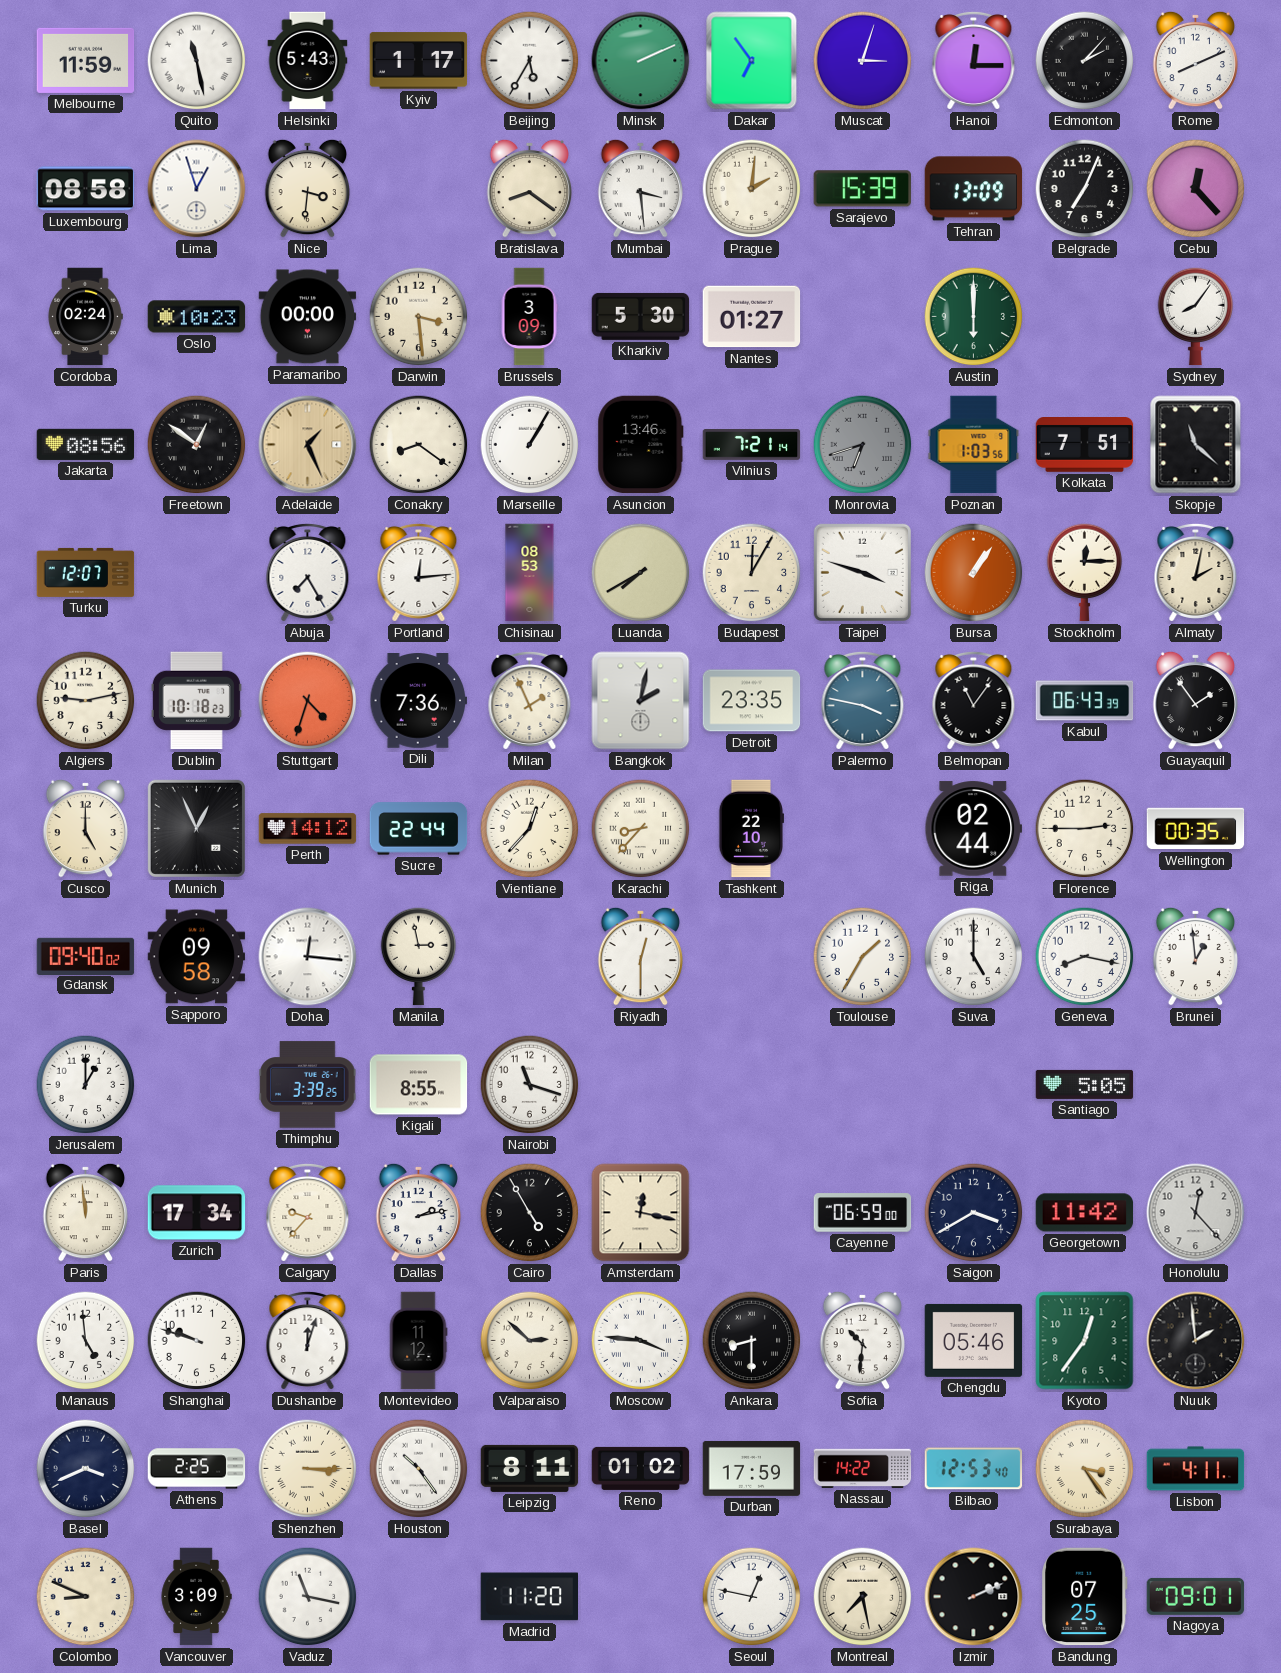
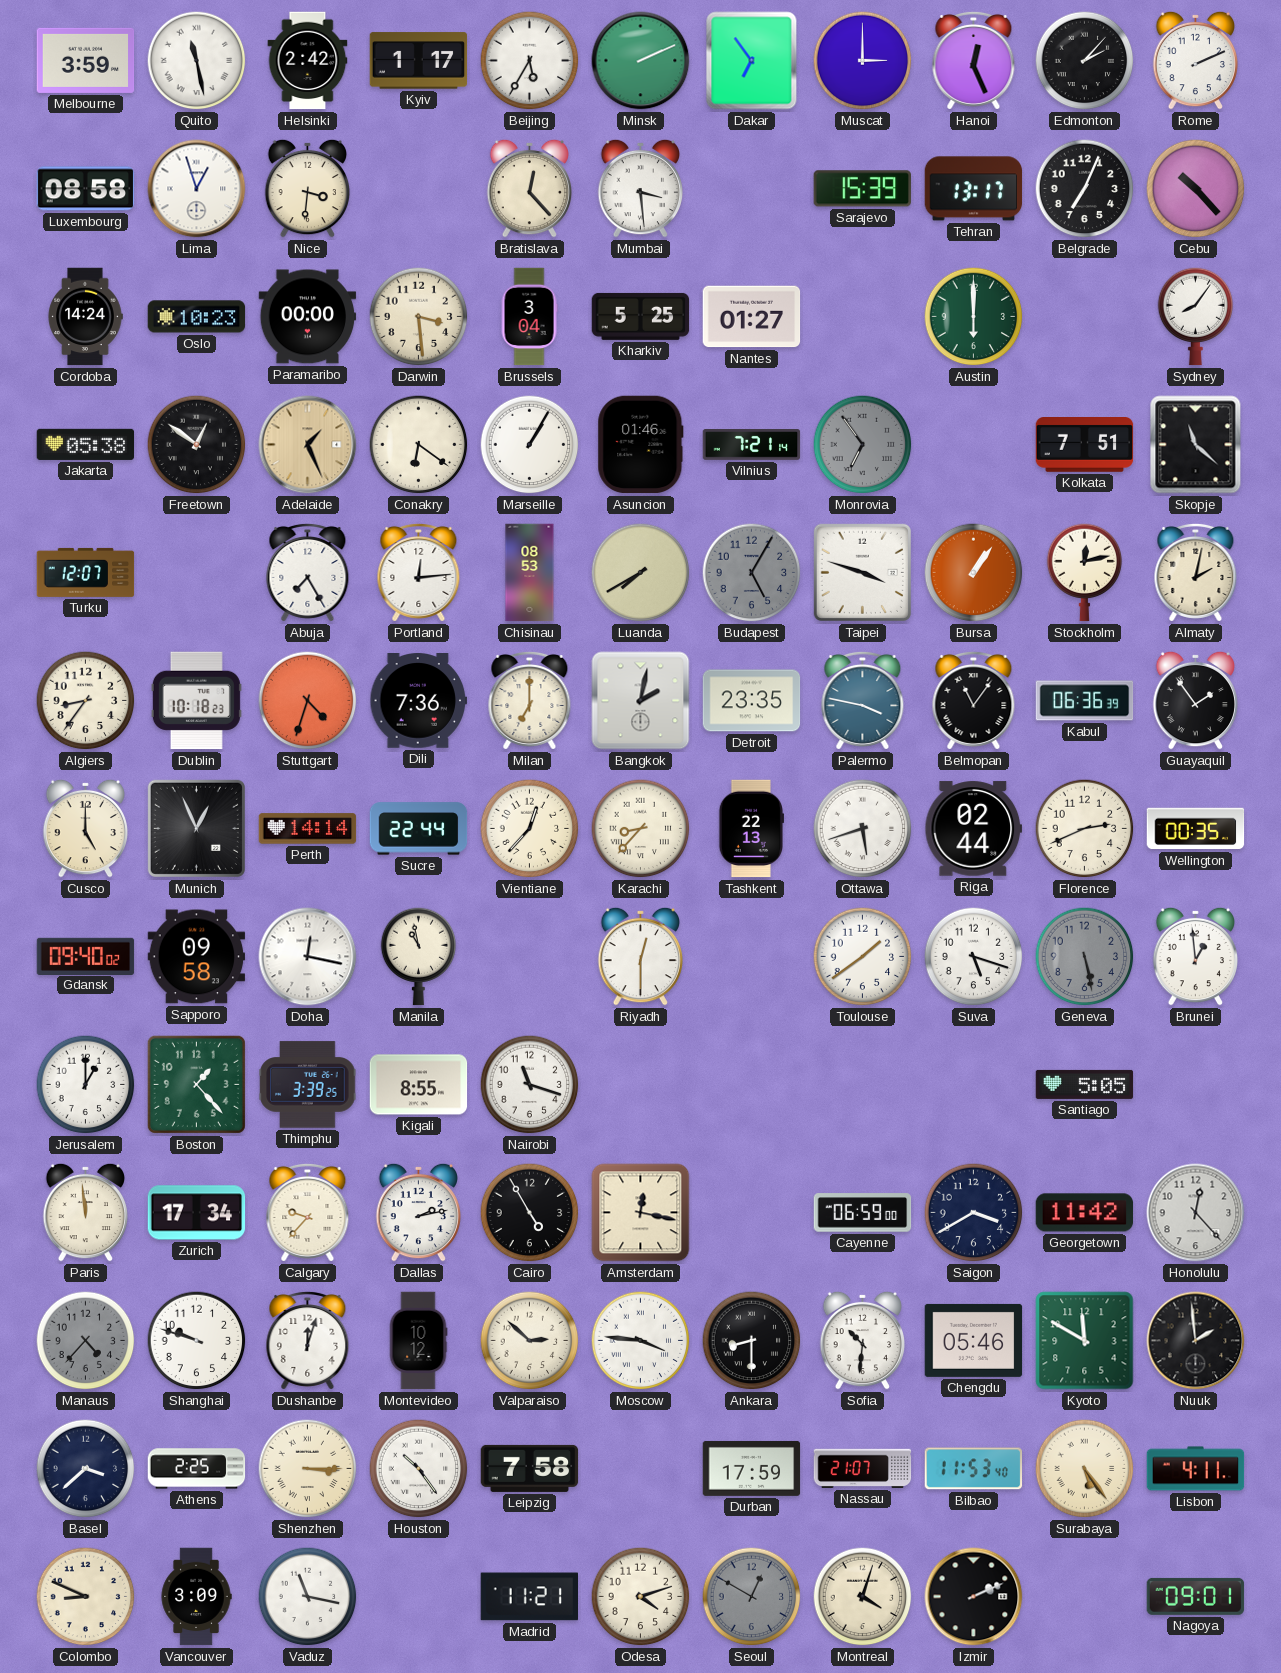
Melbourne: 11:59 -> 3:59 (86, 60)
Helsinki: 5:43 -> 2:42 (308, 61)
Muscat: 3:03 -> 3:00 (863, 61)
Hanoi: 12:15 -> 12:26 (974, 60)
Rome: 8:11 -> 2:11 (1196, 60)
Bratislava: 8:21 -> 12:23 (530, 188)
Prague: 2:01 -> none (752, 189)
Tehran: 13:09 -> 13:17 (974, 189)
Cebu: 12:23 -> 10:23 (1196, 189)
Cordoba: 02:24 -> 14:24 (85, 317)
Brussels: 3:09 -> 3:04 (529, 317)
Kharkiv: 5:30 -> 5:25 (641, 316)
Jakarta: 08:56 -> 05:38 (86, 444)
Conakry: 8:21 -> 6:21 (419, 445)
Asuncion: 13:46 -> 01:46 (641, 445)
Monrovia: 6:42 -> 6:54 (863, 445)
Poznan: 1:03 -> none (974, 445)
Budapest: 12:05 -> 5:05 (752, 573)
Budapest dial: cream -> grey (752, 573)
Stockholm: 12:15 -> 12:13 (1085, 573)
Algiers: 9:13 -> 8:36 (86, 701)
Milan: 1:56 -> 7:00 (530, 700)
Kabul: 06:43 -> 06:36 (1085, 701)
Perth: 14:12 -> 14:14 (308, 829)
Tashkent: 22:10 -> 22:13 (750, 829)
Ottawa: none -> 5:42 (863, 829)
Florence: 2:45 -> 2:41 (1085, 829)
Doha: 12:16 -> 12:17 (308, 957)
Manila: 2:58 -> 10:58 (419, 957)
Toulouse: 1:35 -> 1:39 (863, 957)
Suva: 5:00 -> 5:18 (974, 957)
Geneva: 8:17 -> 5:28 (1085, 957)
Geneva dial: white -> grey (1085, 957)
Boston: none -> 1:23 (196, 1084)
Manaus: 4:59 -> 4:37 (86, 1341)
Manaus dial: white -> grey (86, 1341)
Montevideo: 11:12 -> 10:12 (418, 1341)
Kyoto: 12:36 -> 11:50 (1085, 1341)
Basel: 3:41 -> 3:38 (86, 1469)
Leipzig: 8:11 -> 7:58 (530, 1468)
Reno: 01:02 -> none (641, 1468)
Nassau: 14:22 -> 21:07 (863, 1468)
Bilbao: 12:53 -> 11:53 (974, 1469)
Surabaya: 3:24 -> 5:24 (1085, 1469)
Madrid: 11:20 -> 11:21 (530, 1597)
Odesa: none -> 4:12 (641, 1597)
Seoul: 12:47 -> 12:50 (752, 1597)
Seoul dial: white -> grey (752, 1597)
Montreal: 7:28 -> 4:03 (863, 1597)
Bandung: 07:25 -> none (1085, 1597)
